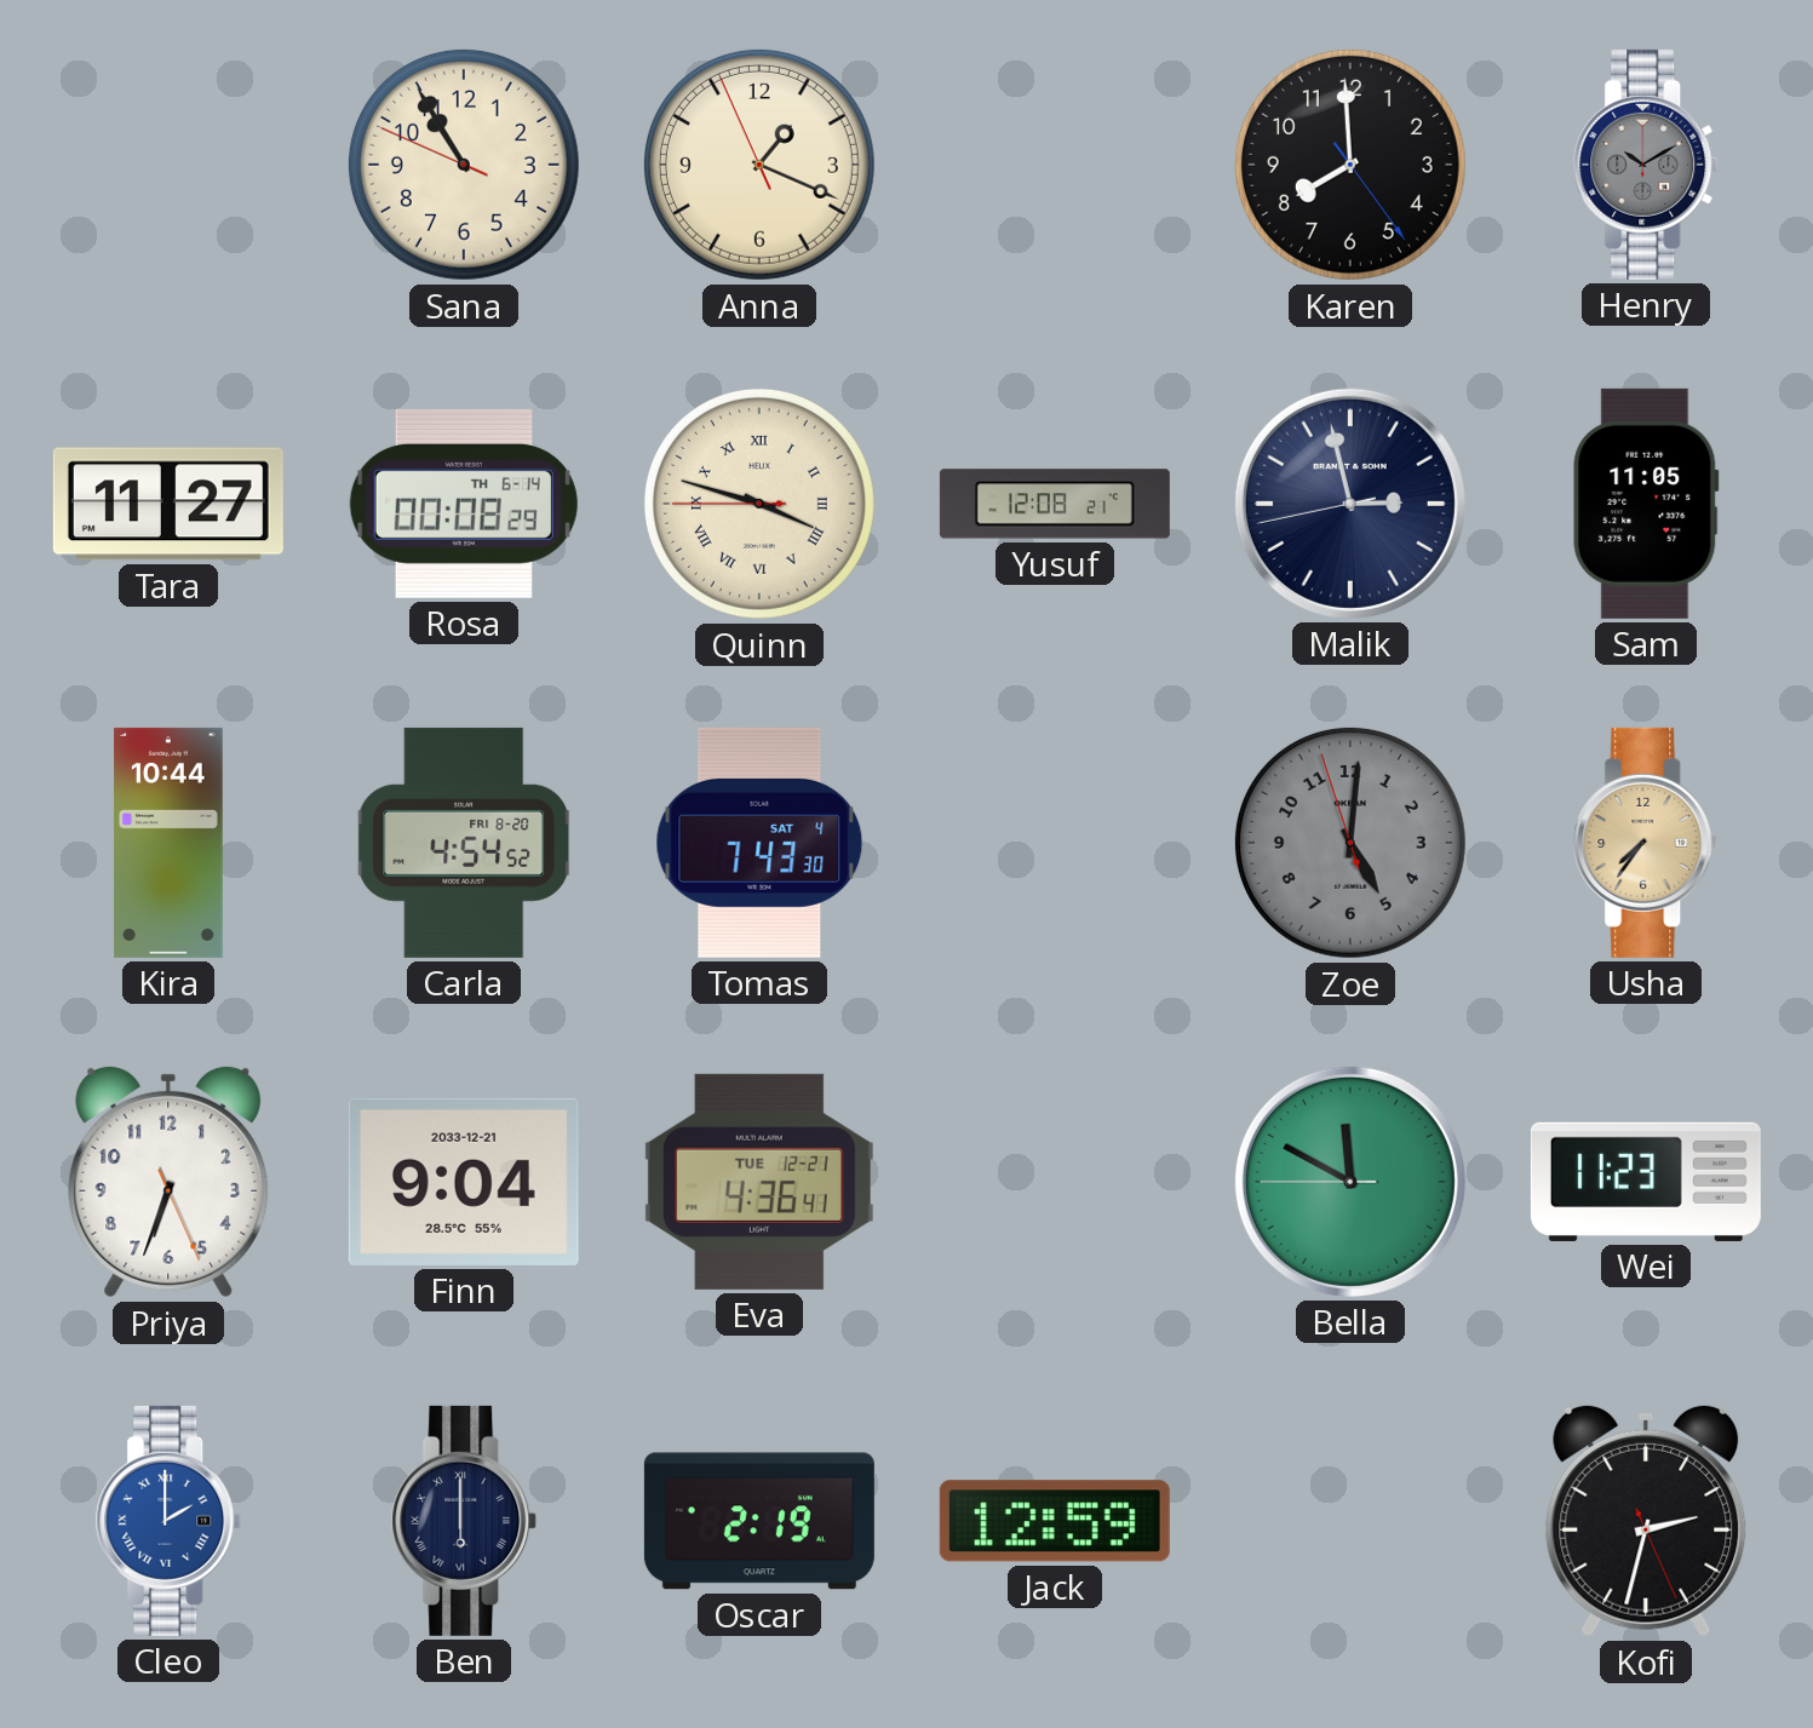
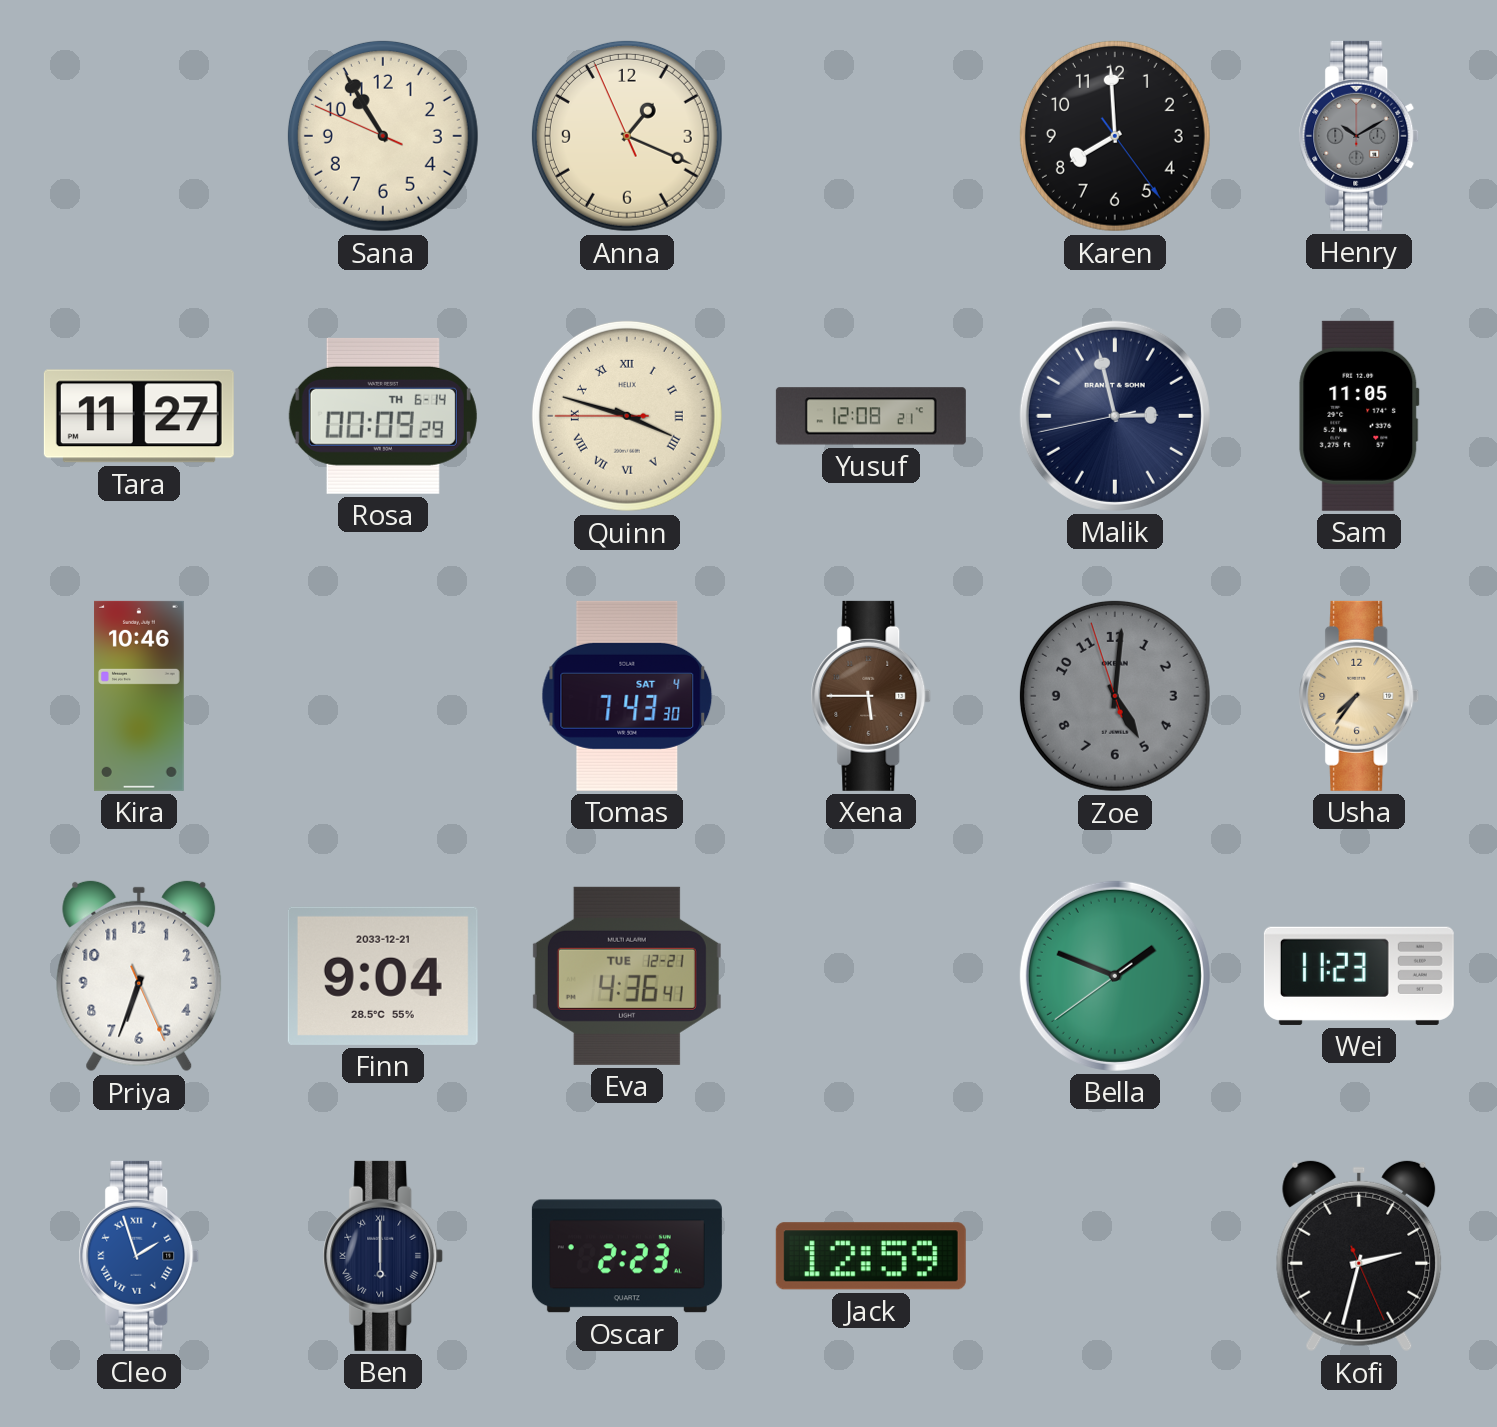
Rosa: 00:08 -> 00:09 (383, 416)
Kira: 10:44 -> 10:46 (140, 696)
Carla: 4:54 -> none (464, 843)
Xena: none -> 5:45 (871, 696)
Bella: 11:49 -> 1:48 (1115, 976)
Cleo: 2:00 -> 1:57 (139, 1256)
Oscar: 2:19 -> 2:23 (627, 1256)
